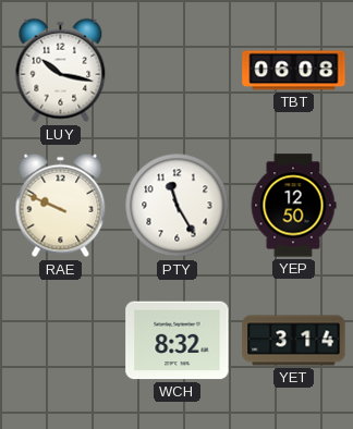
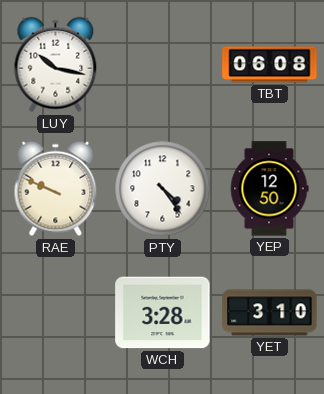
PTY: 11:25 -> 4:24 (163, 189)
WCH: 8:32 -> 3:28 (163, 313)
YET: 3:14 -> 3:10 (270, 313)
